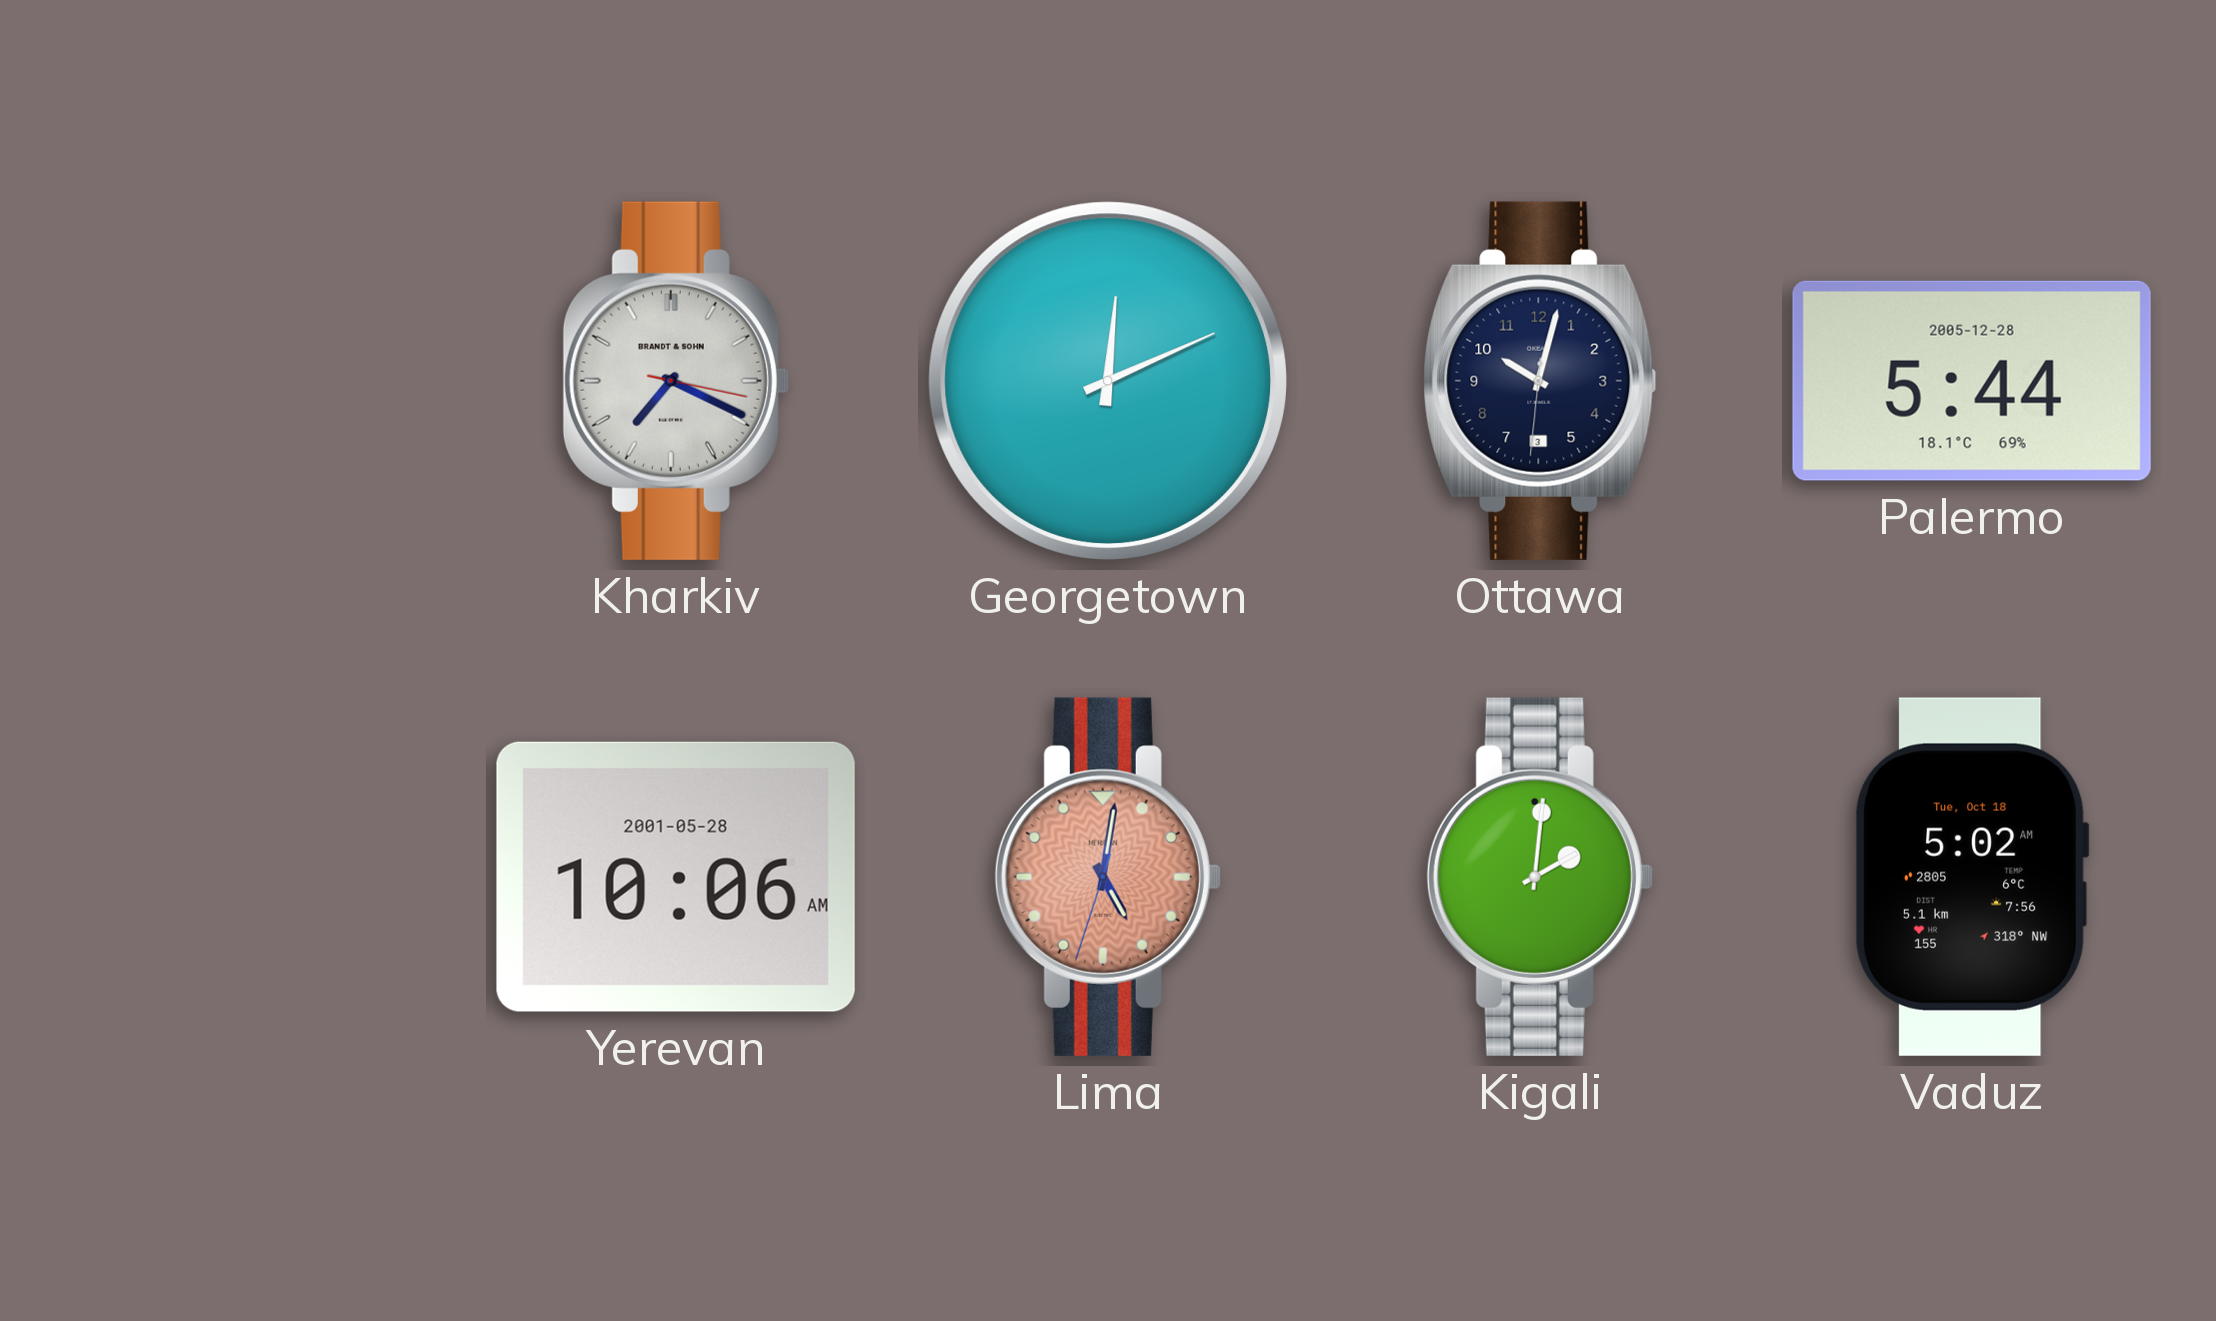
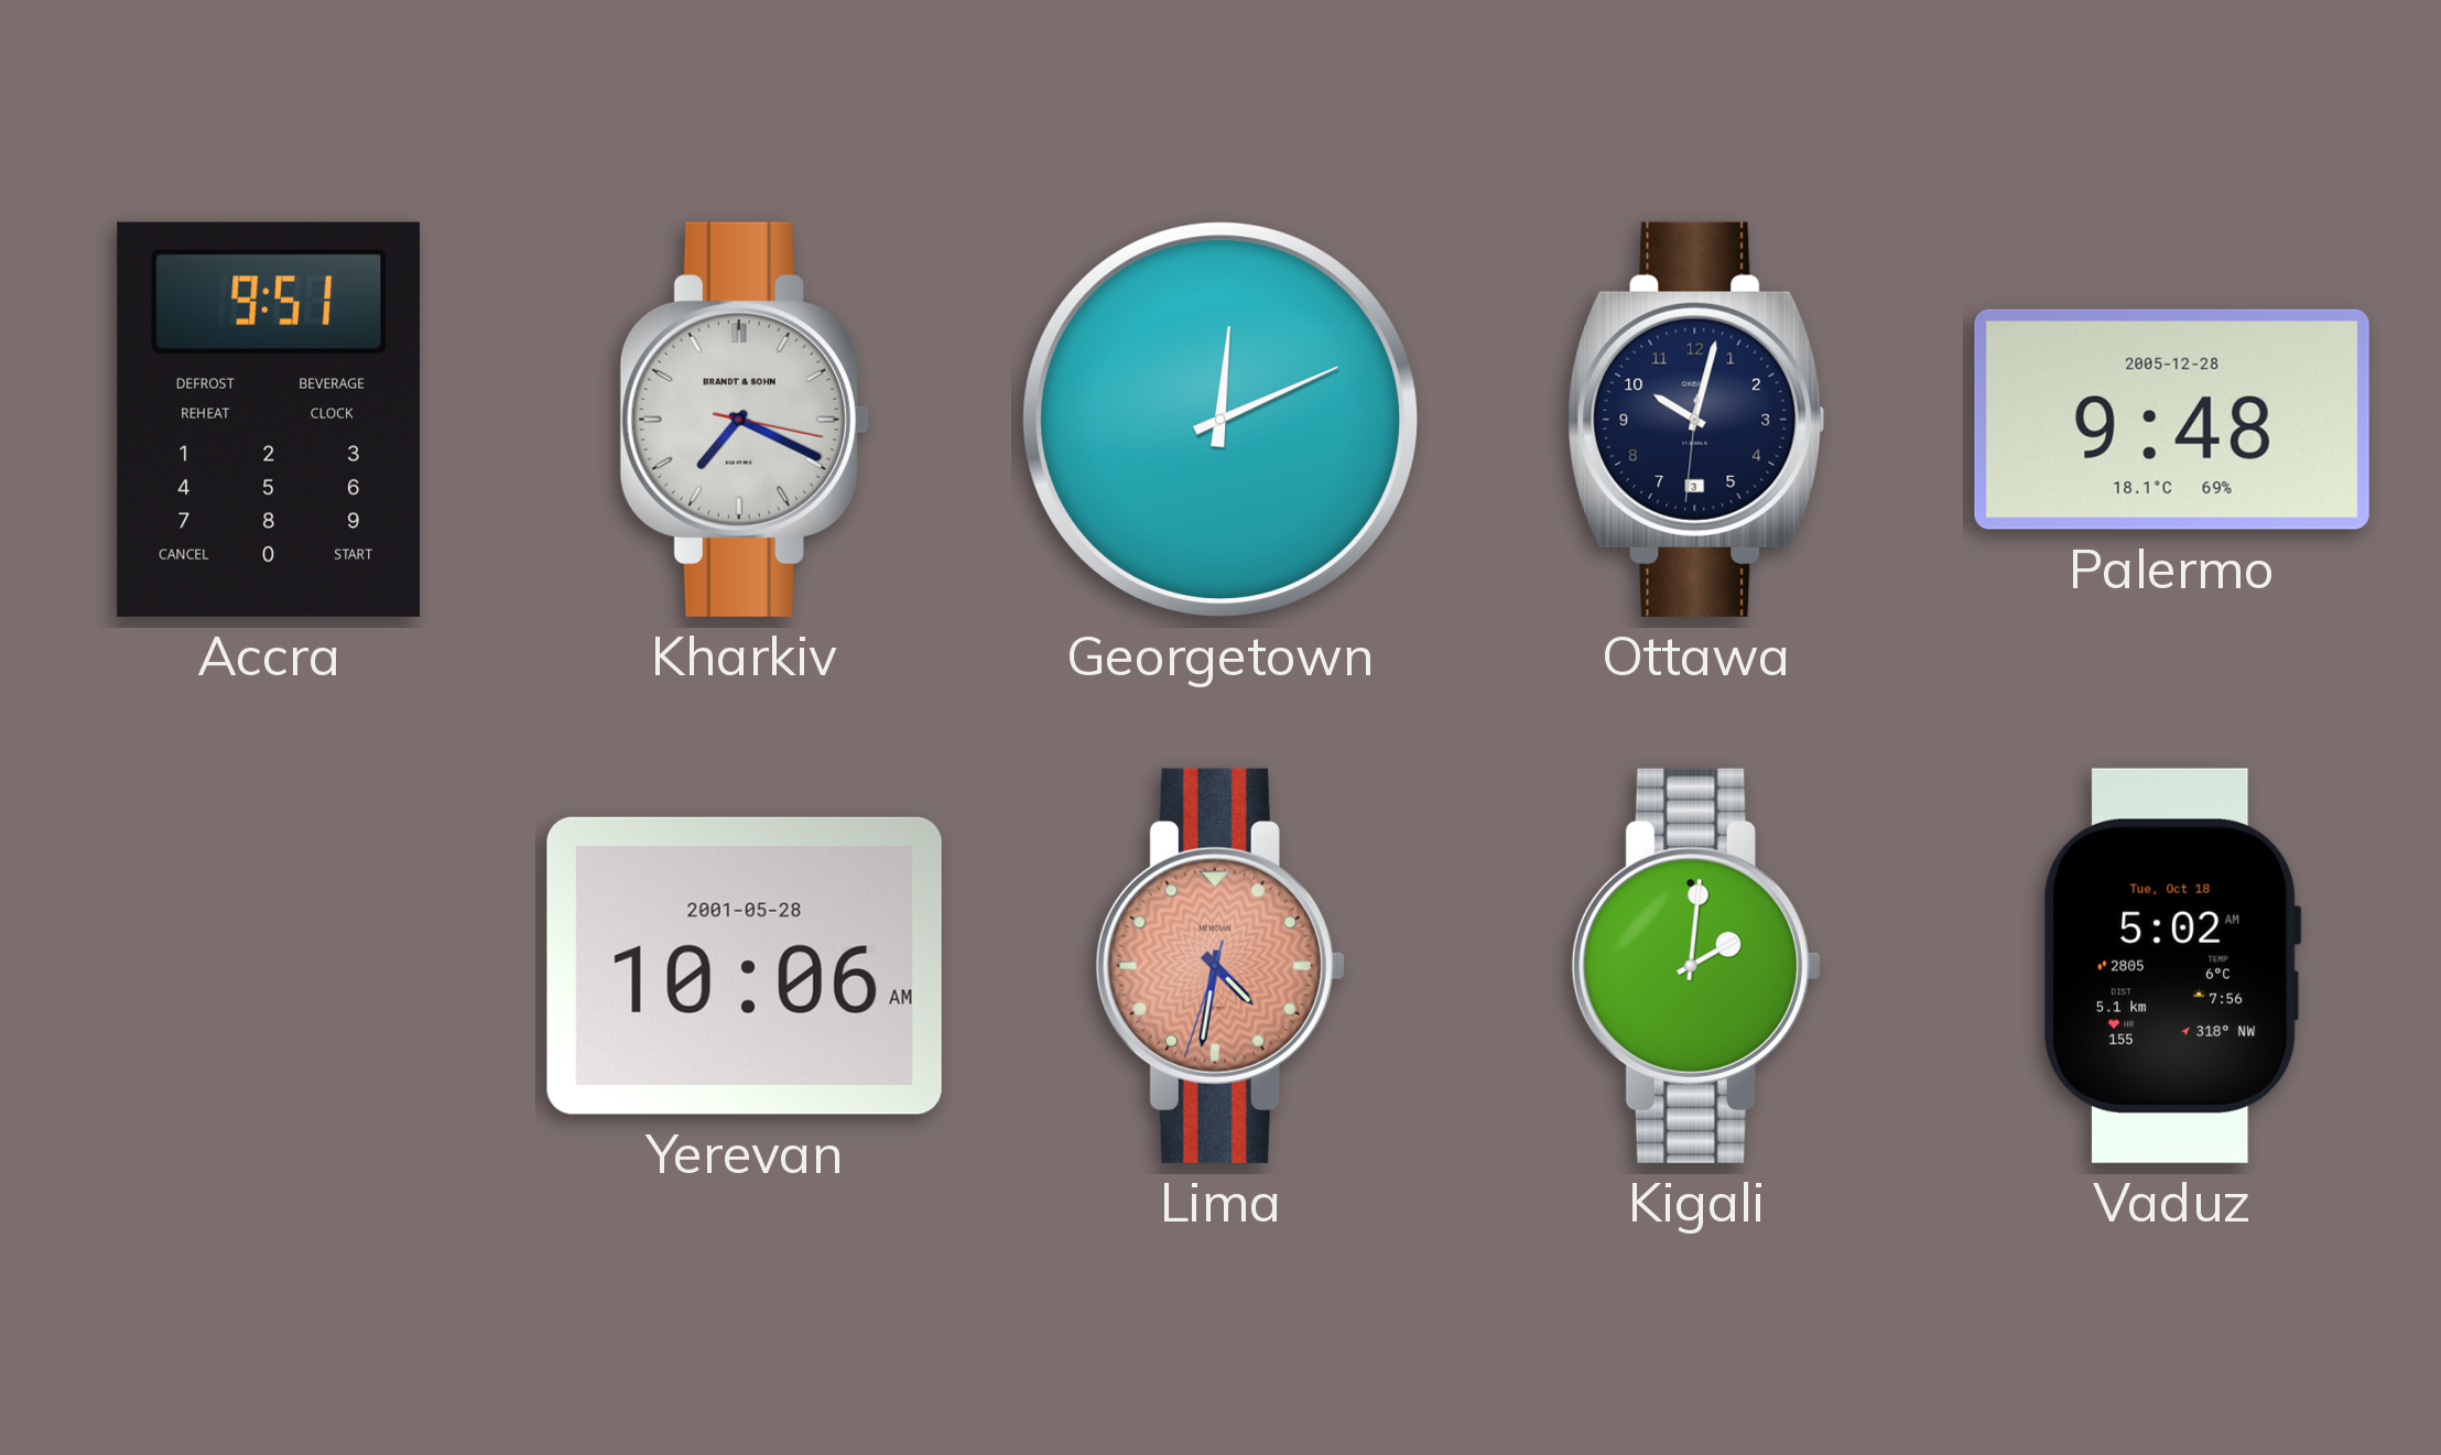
Accra: none -> 9:51 (269, 420)
Palermo: 5:44 -> 9:48 (2172, 420)
Lima: 5:01 -> 4:31 (1221, 966)
